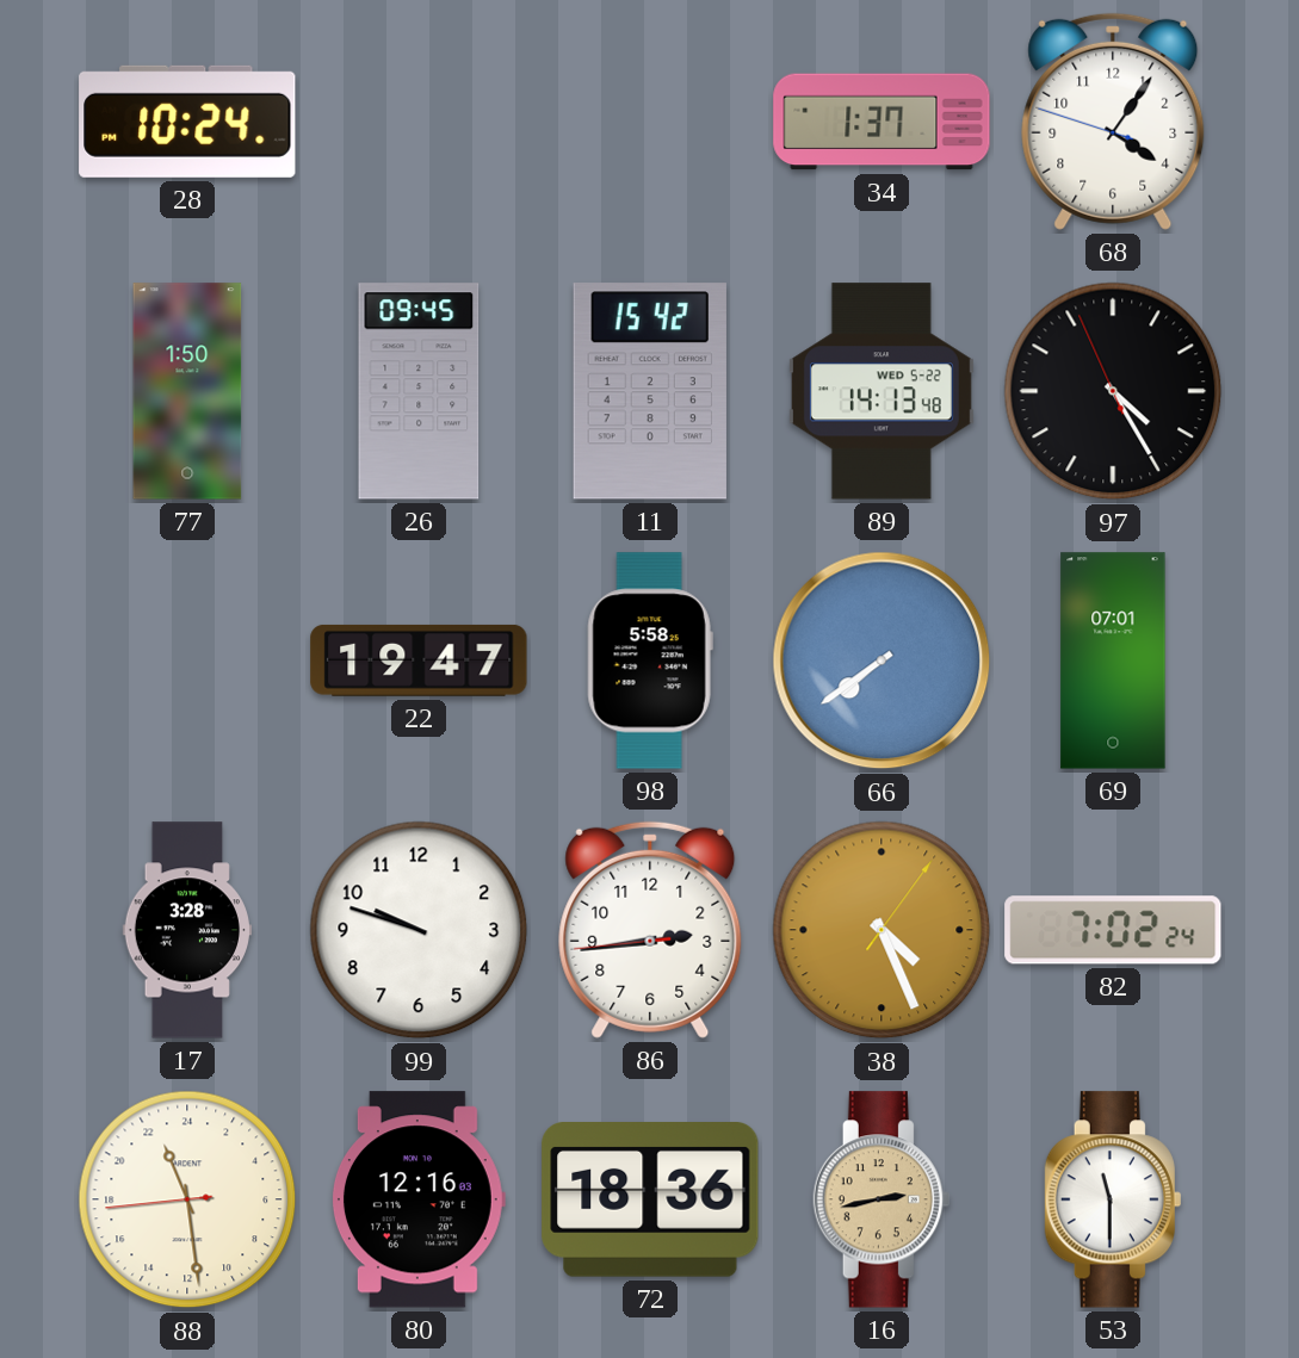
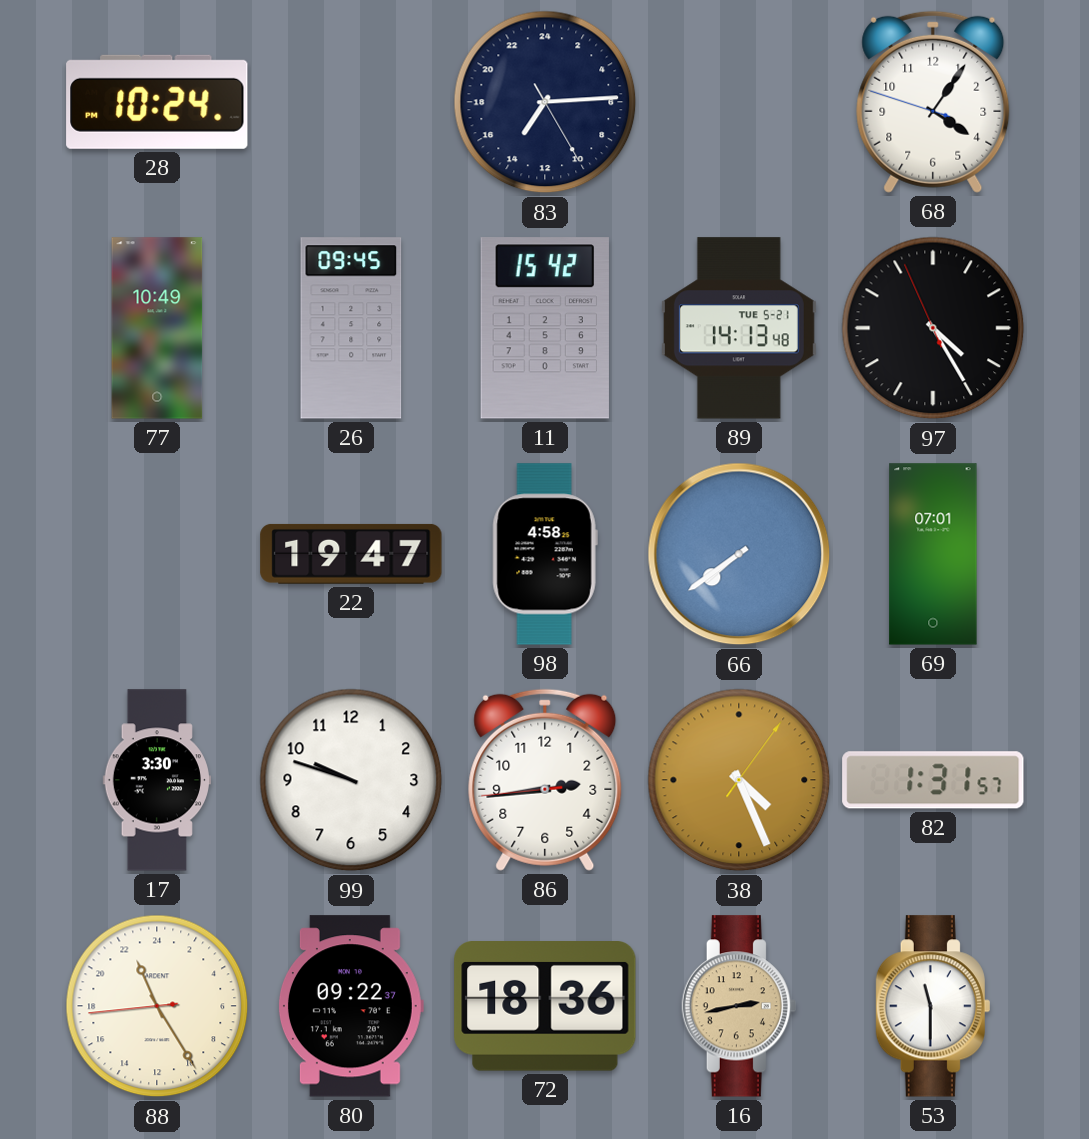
83: none -> 14:14 (545, 102)
34: 1:37 -> none (882, 122)
77: 1:50 -> 10:49 (157, 328)
89 date: WED 5-22 -> TUE 5-21 (739, 328)
98: 5:58 -> 4:58 (545, 554)
17: 3:28 -> 3:30 (156, 780)
82: 7:02 -> 1:31 (933, 780)
88: 22:28 -> 22:24 (157, 1006)
80: 12:16 -> 09:22 (350, 1006)
